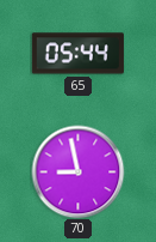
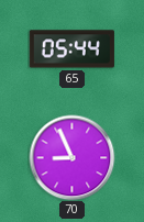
70: 8:58 -> 8:56 (71, 157)
